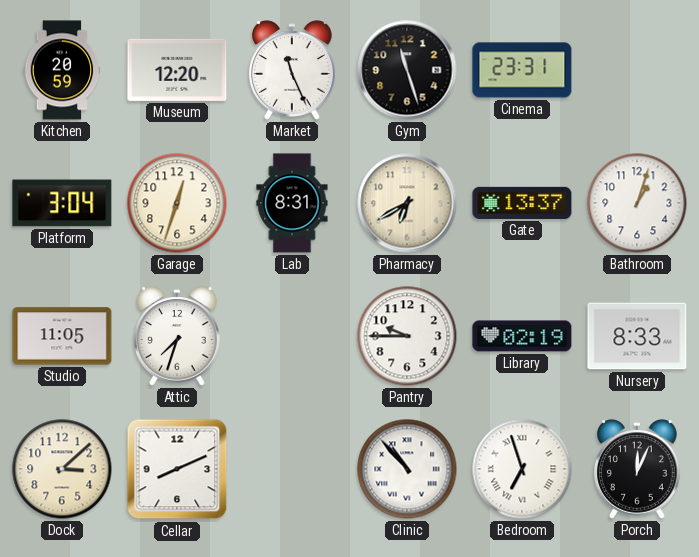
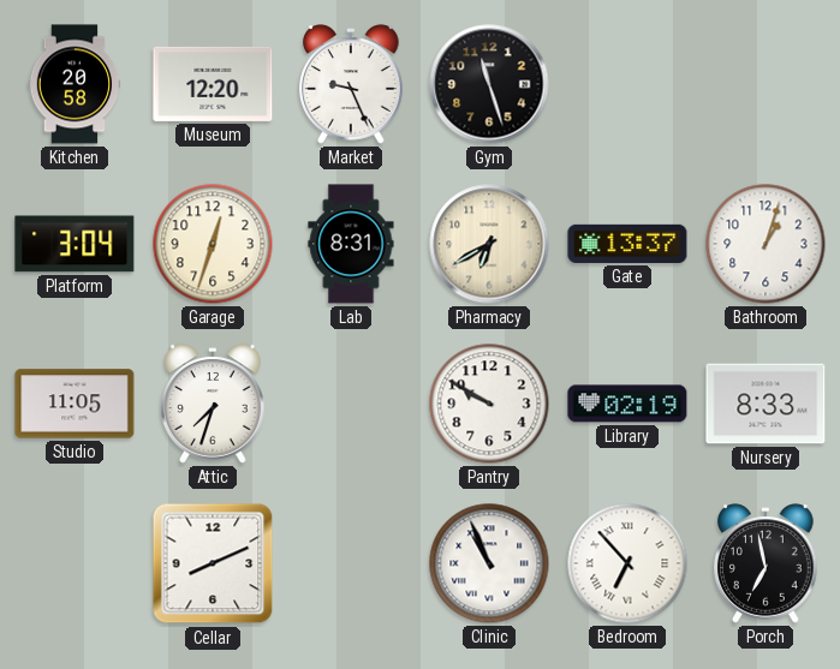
Kitchen: 20:59 -> 20:58 (75, 84)
Market: 11:26 -> 9:26 (352, 84)
Cinema: 23:31 -> none (522, 70)
Pantry: 9:45 -> 9:50 (489, 404)
Dock: 3:08 -> none (62, 469)
Clinic: 10:53 -> 10:56 (489, 563)
Bedroom: 6:57 -> 6:53 (627, 563)
Porch: 12:04 -> 6:58 (767, 563)
